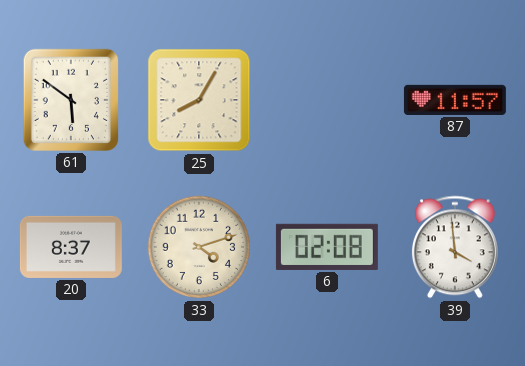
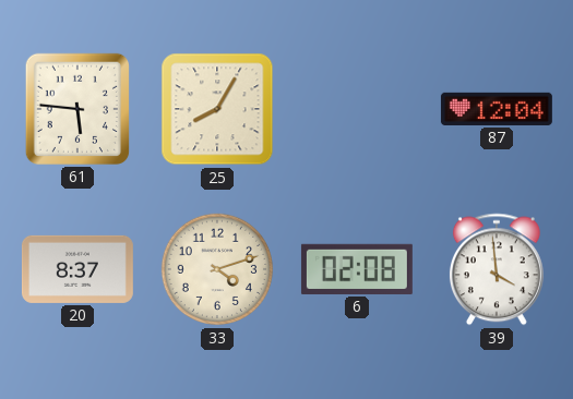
61: 5:51 -> 5:46 (77, 109)
87: 11:57 -> 12:04 (497, 109)
